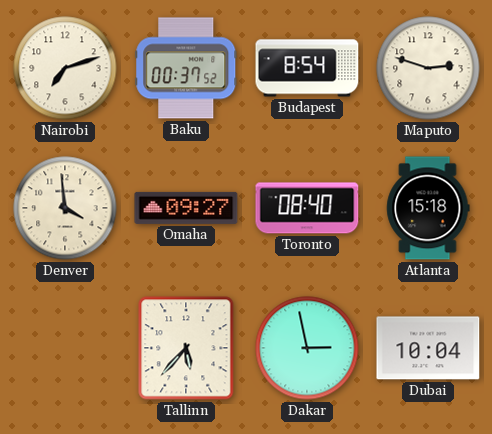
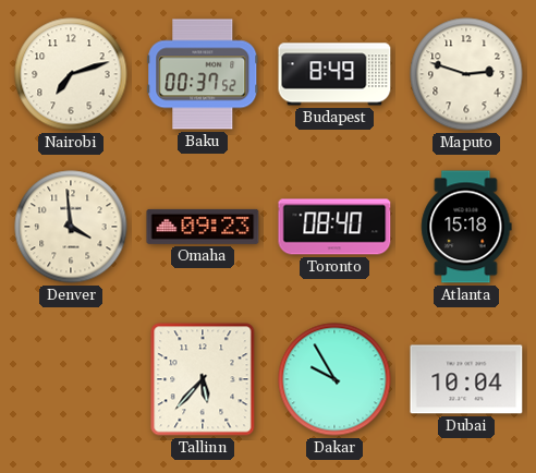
Budapest: 8:54 -> 8:49 (334, 74)
Omaha: 09:27 -> 09:23 (203, 227)
Dakar: 2:58 -> 9:55 (334, 379)
